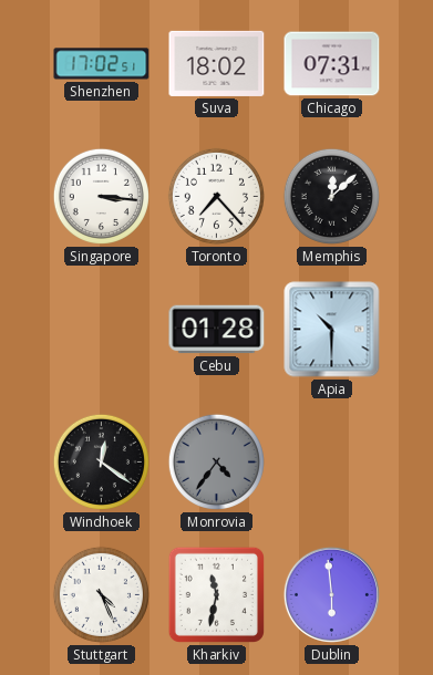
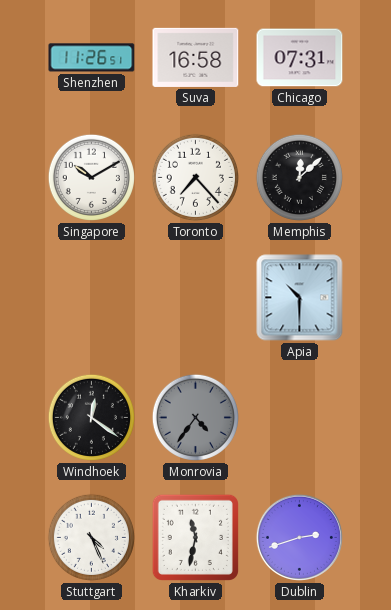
Shenzhen: 17:02 -> 11:26 (92, 58)
Suva: 18:02 -> 16:58 (196, 57)
Singapore: 3:16 -> 10:10 (91, 177)
Cebu: 01:28 -> none (217, 330)
Dublin: 5:59 -> 2:42 (299, 537)
